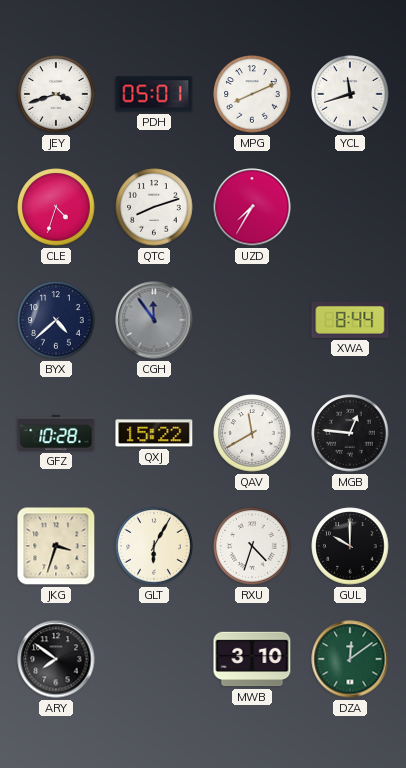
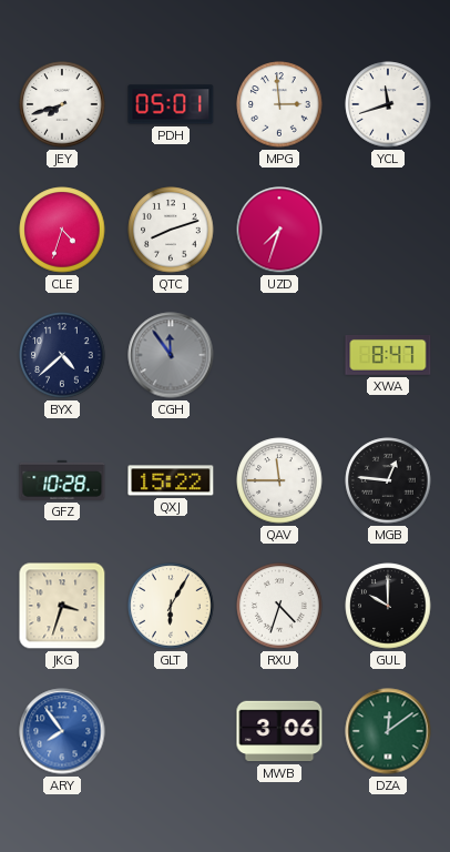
JEY: 3:42 -> 7:42 (62, 104)
MPG: 8:11 -> 2:59 (279, 104)
UZD: 7:35 -> 7:33 (279, 230)
XWA: 8:44 -> 8:47 (388, 355)
QAV: 11:40 -> 11:45 (279, 480)
ARY: 7:51 -> 7:54 (62, 731)
ARY dial: black -> blue (62, 731)
MWB: 3:10 -> 3:06 (279, 731)
